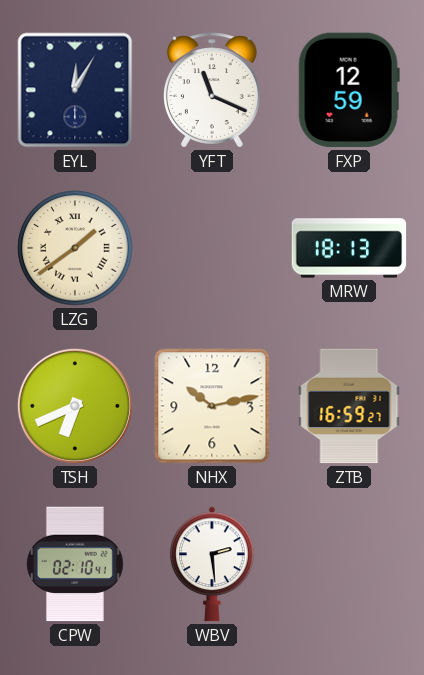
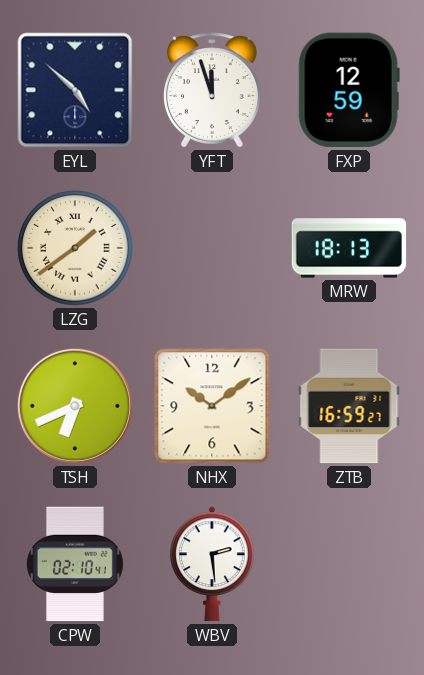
EYL: 12:05 -> 4:52 (75, 90)
YFT: 11:19 -> 11:57 (212, 90)
NHX: 10:13 -> 10:09 (212, 406)
